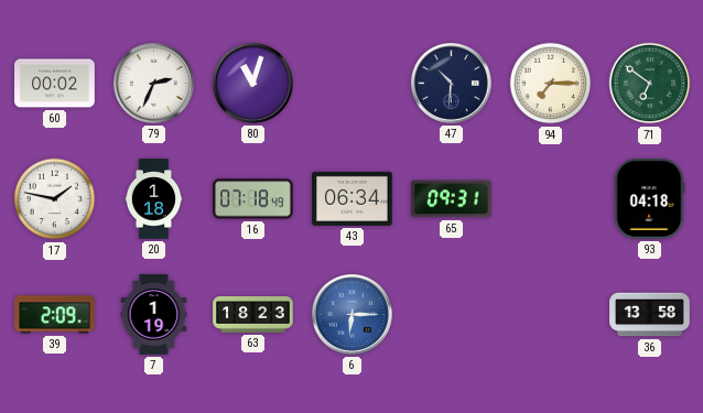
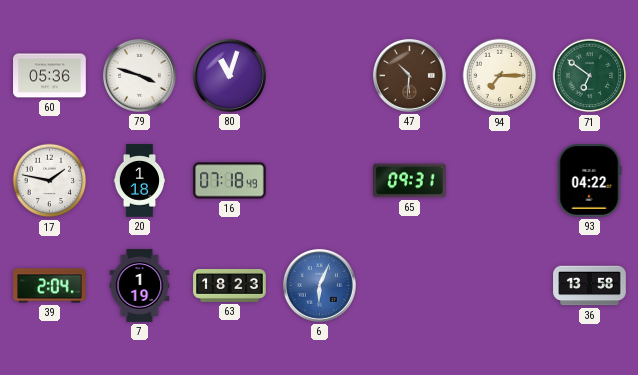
60: 00:02 -> 05:36 (50, 76)
79: 2:34 -> 3:48 (139, 75)
47 dial: navy -> brown (409, 75)
43: 06:34 -> none (353, 198)
93: 04:18 -> 04:22 (589, 181)
39: 2:09 -> 2:04 (50, 286)
6: 6:15 -> 6:04 (319, 285)
